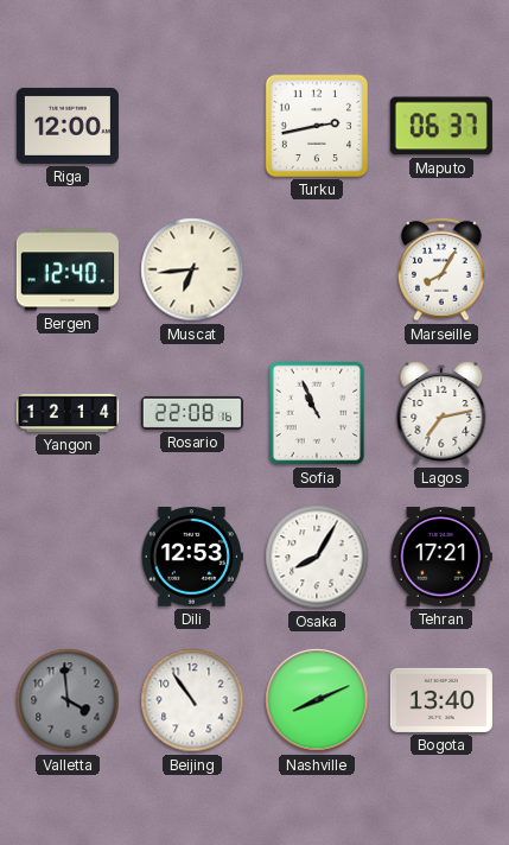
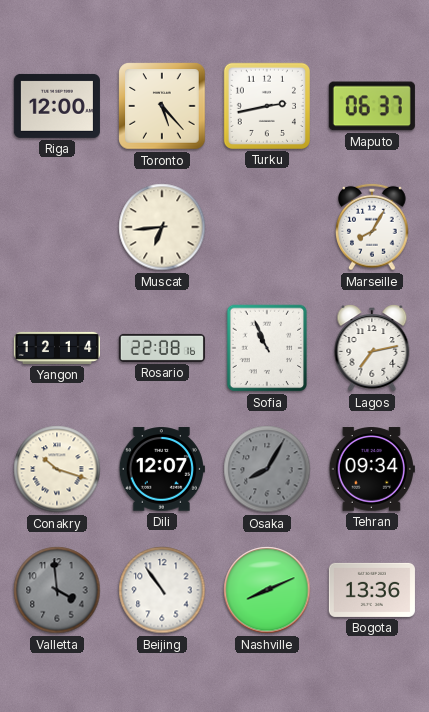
Toronto: none -> 5:23 (162, 106)
Bergen: 12:40 -> none (68, 269)
Conakry: none -> 10:18 (57, 469)
Dili: 12:53 -> 12:07 (162, 469)
Osaka dial: white -> grey (267, 469)
Tehran: 17:21 -> 09:34 (372, 469)
Bogota: 13:40 -> 13:36 (372, 590)
